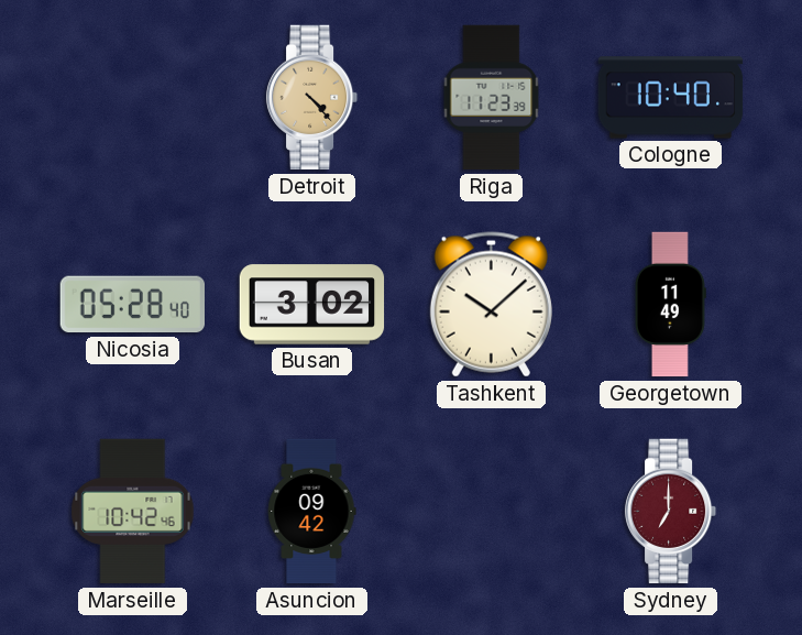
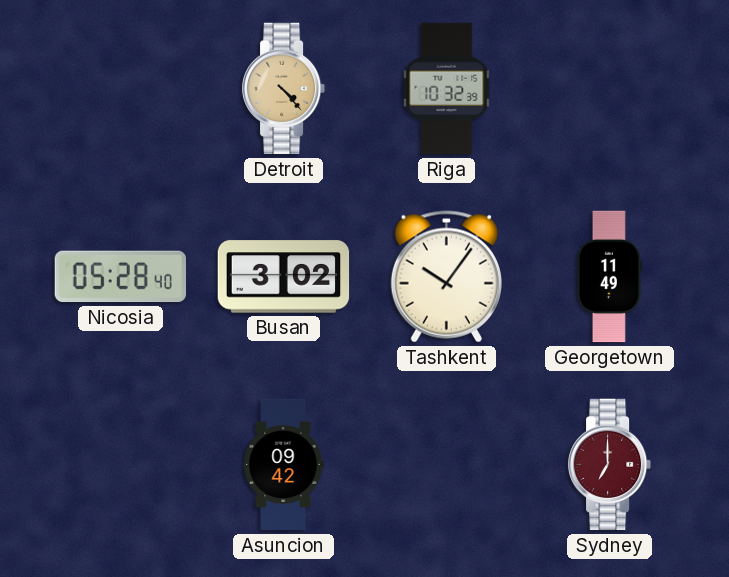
Riga: 11:23 -> 10:32 (447, 89)
Cologne: 10:40 -> none (671, 98)
Tashkent: 10:08 -> 10:06 (446, 277)
Marseille: 10:42 -> none (133, 512)
